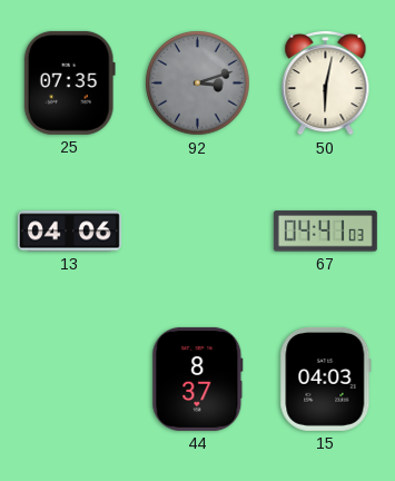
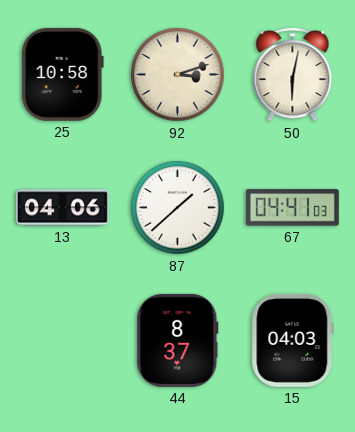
25: 07:35 -> 10:58 (62, 74)
92 dial: grey -> cream (178, 75)
87: none -> 1:38 (178, 208)
